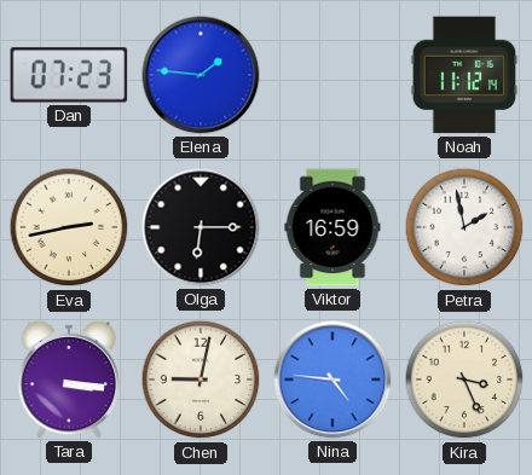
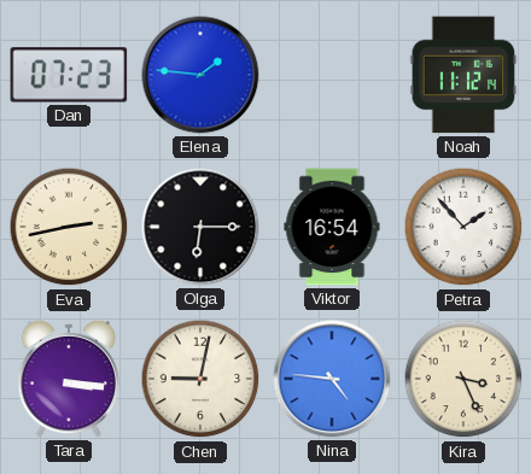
Viktor: 16:59 -> 16:54 (332, 227)
Petra: 1:58 -> 1:53 (463, 227)
